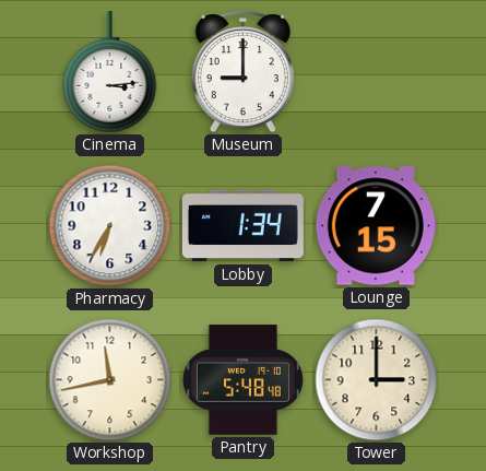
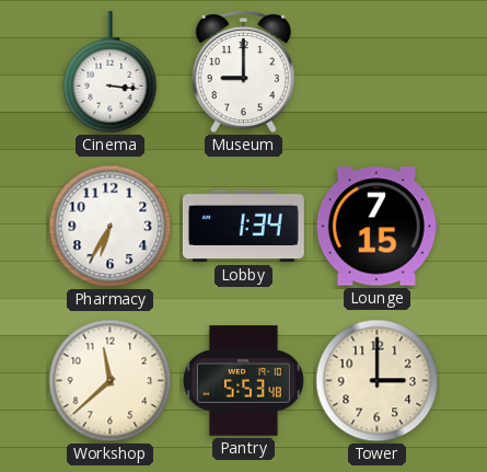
Cinema: 3:14 -> 3:16 (111, 72)
Workshop: 11:43 -> 11:38 (111, 381)
Pantry: 5:48 -> 5:53 (243, 381)
